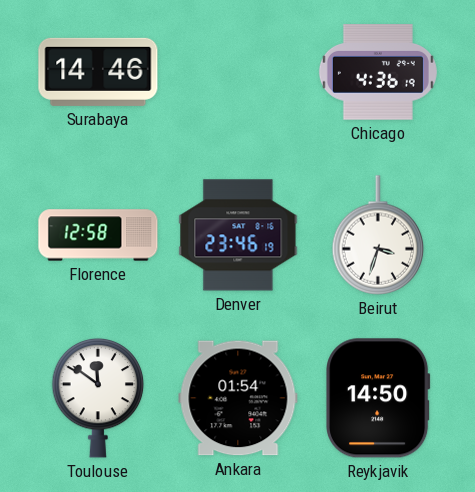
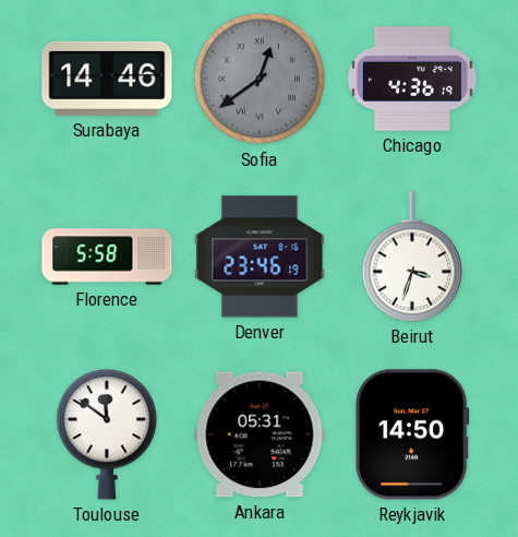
Sofia: none -> 12:39 (260, 79)
Florence: 12:58 -> 5:58 (107, 256)
Ankara: 01:54 -> 05:31 (260, 434)
